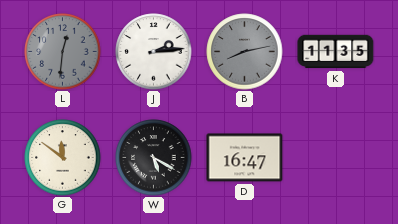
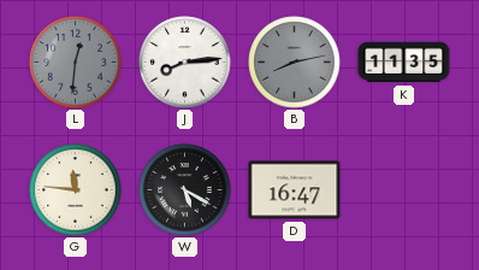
J: 2:14 -> 8:14 (185, 63)
G: 11:51 -> 11:46 (76, 190)
